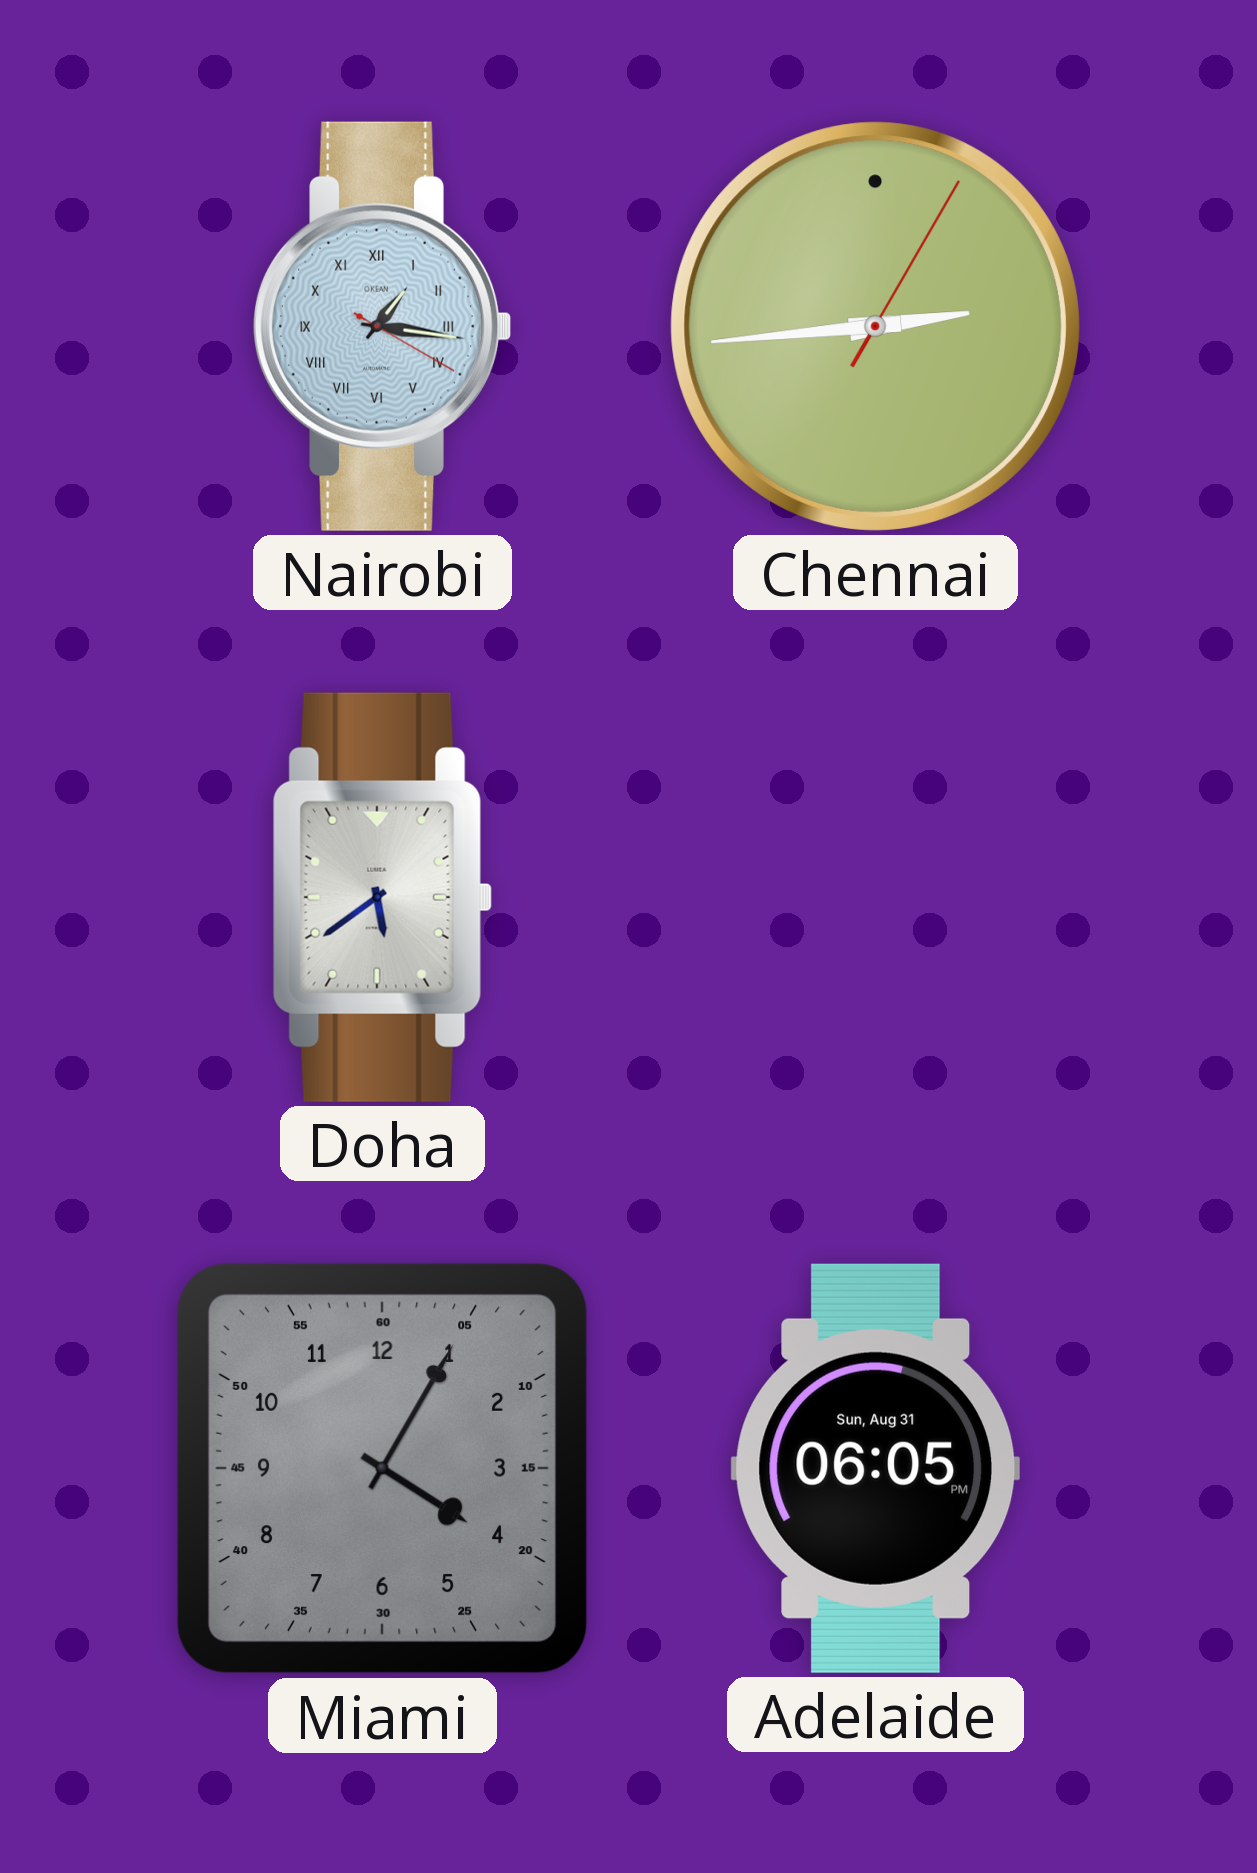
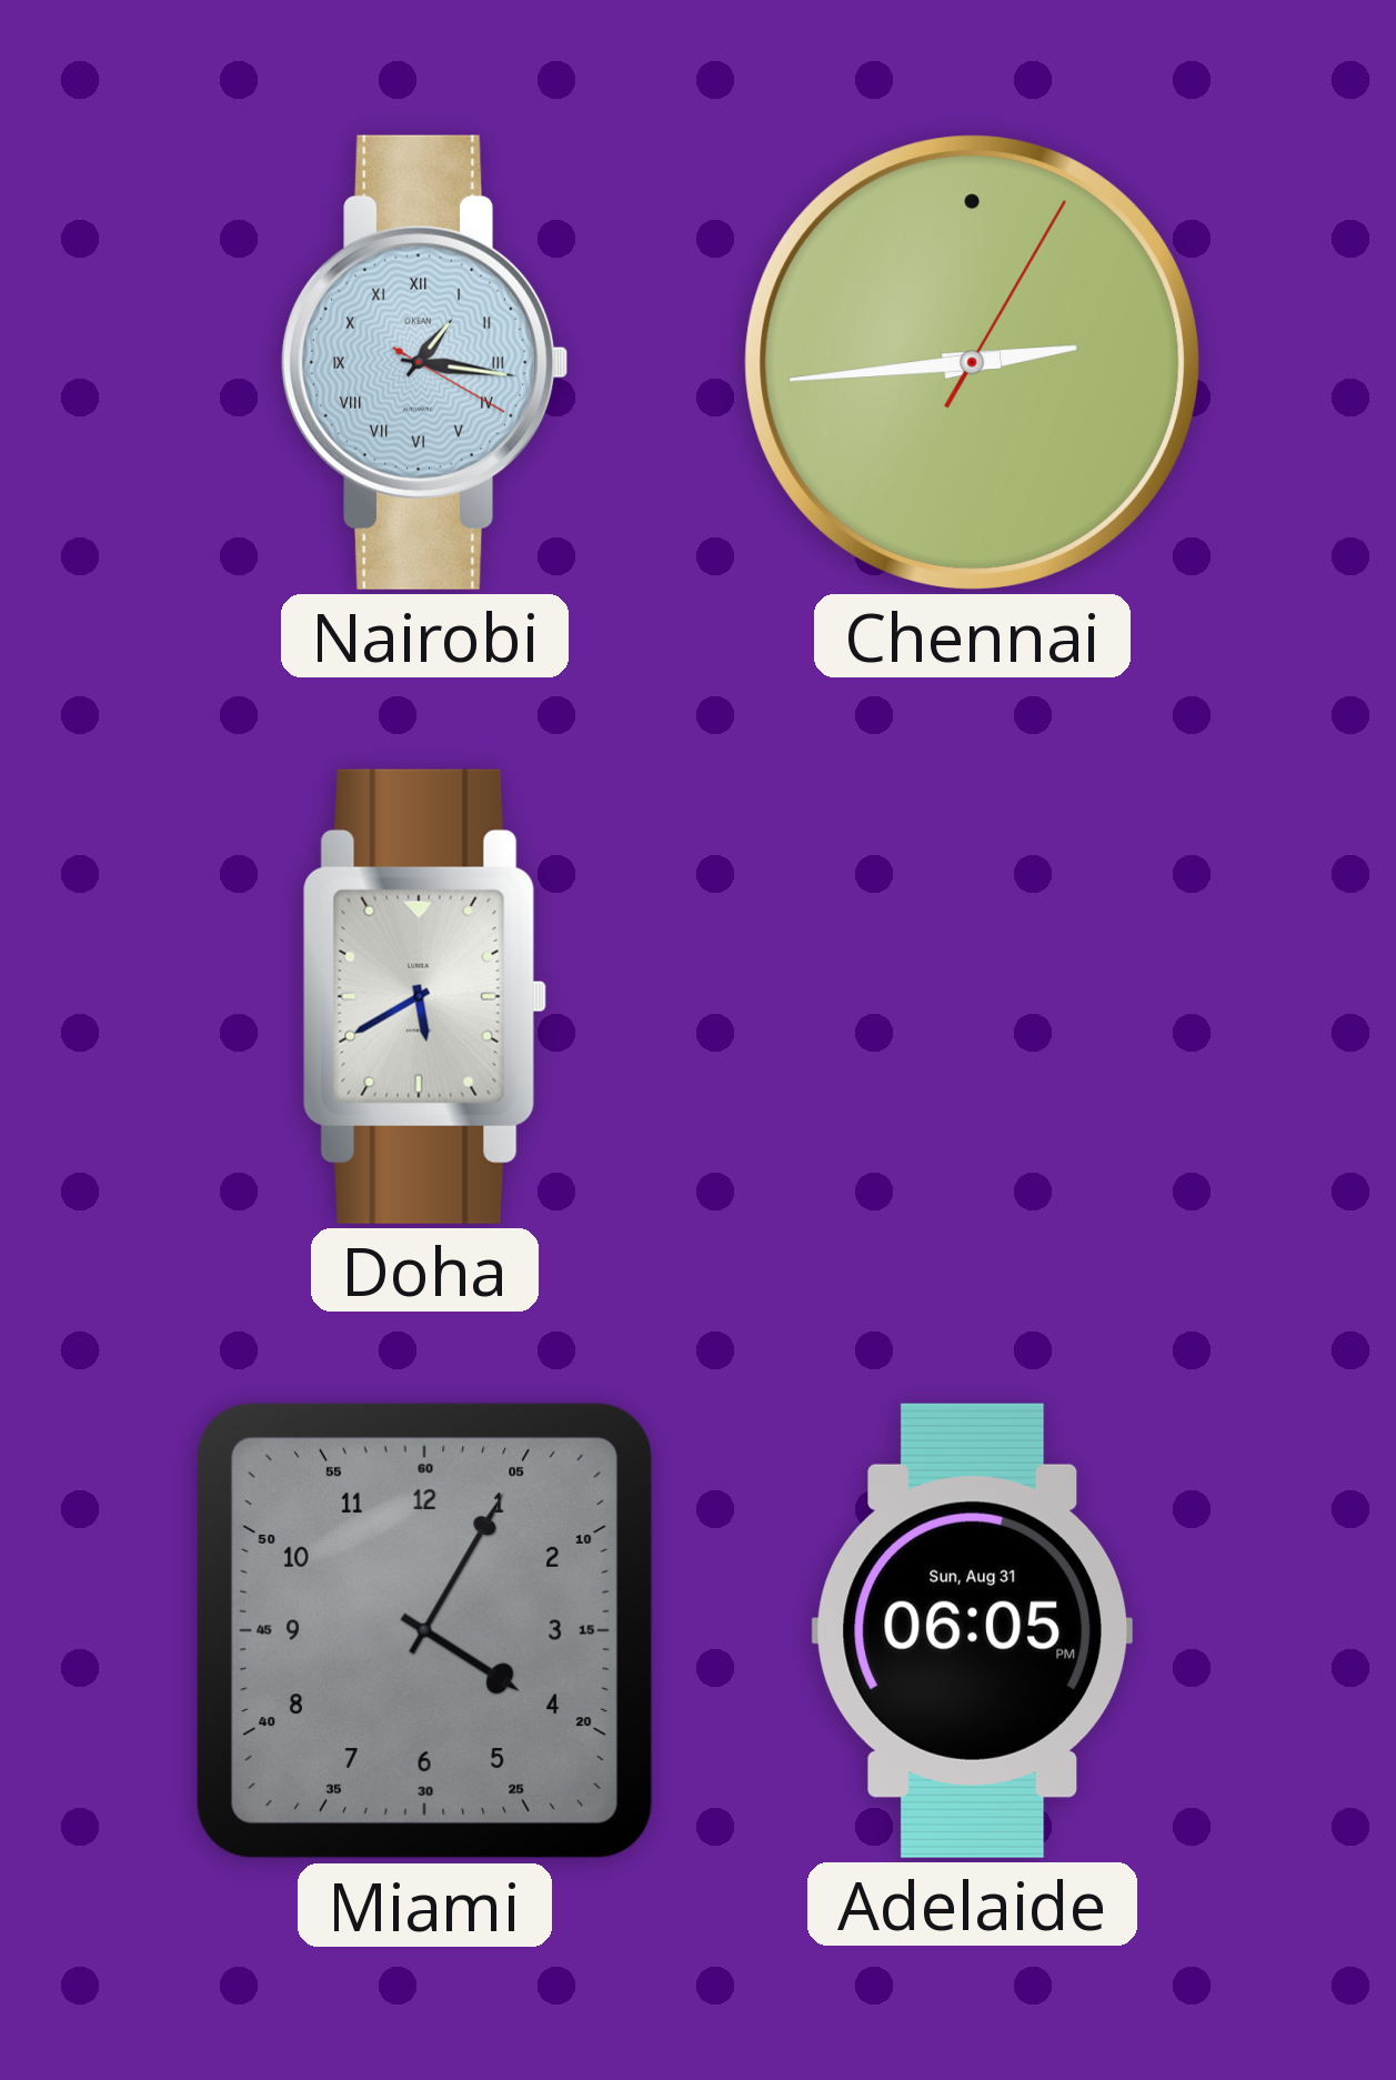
Doha: 5:39 -> 5:40 (424, 996)
